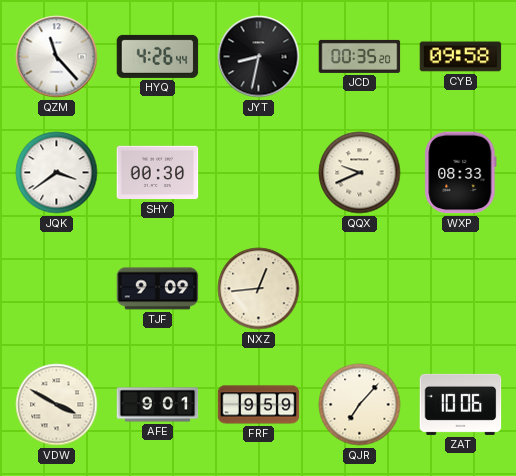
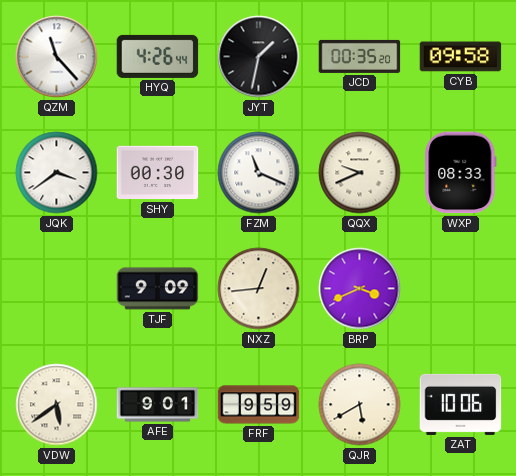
JYT: 8:32 -> 1:32 (259, 57)
FZM: none -> 11:19 (259, 173)
BRP: none -> 3:41 (360, 289)
VDW: 3:50 -> 5:39 (57, 405)
QJR: 7:07 -> 5:40 (360, 405)
